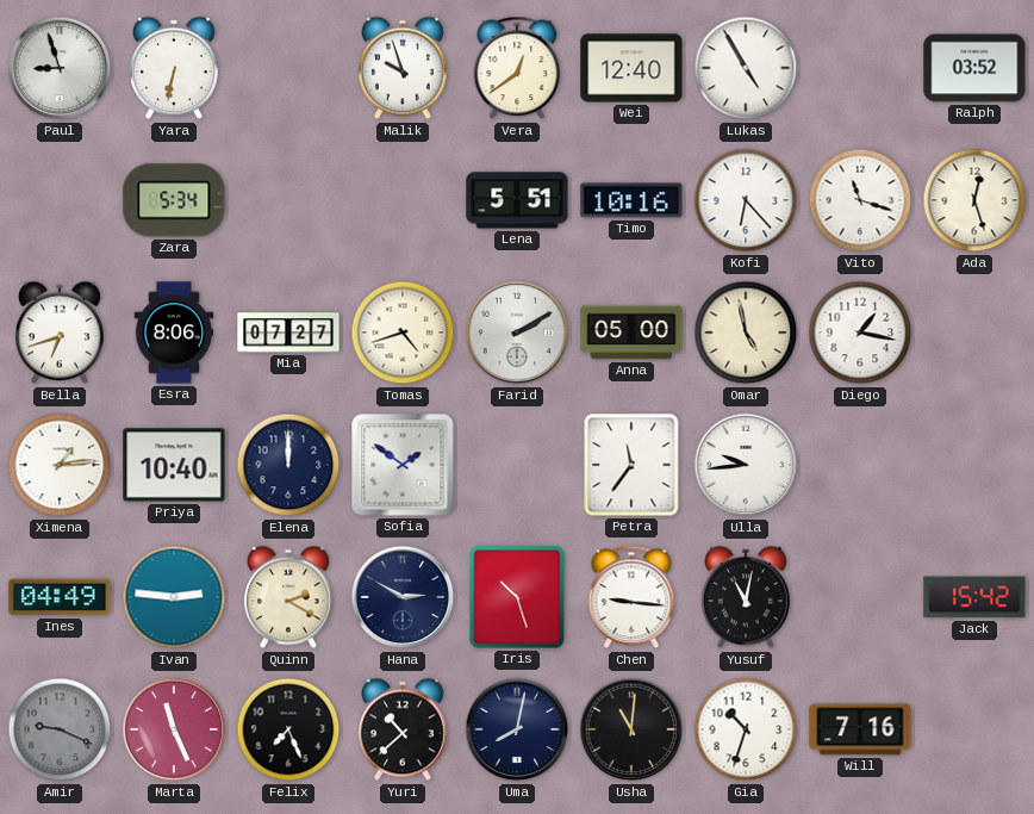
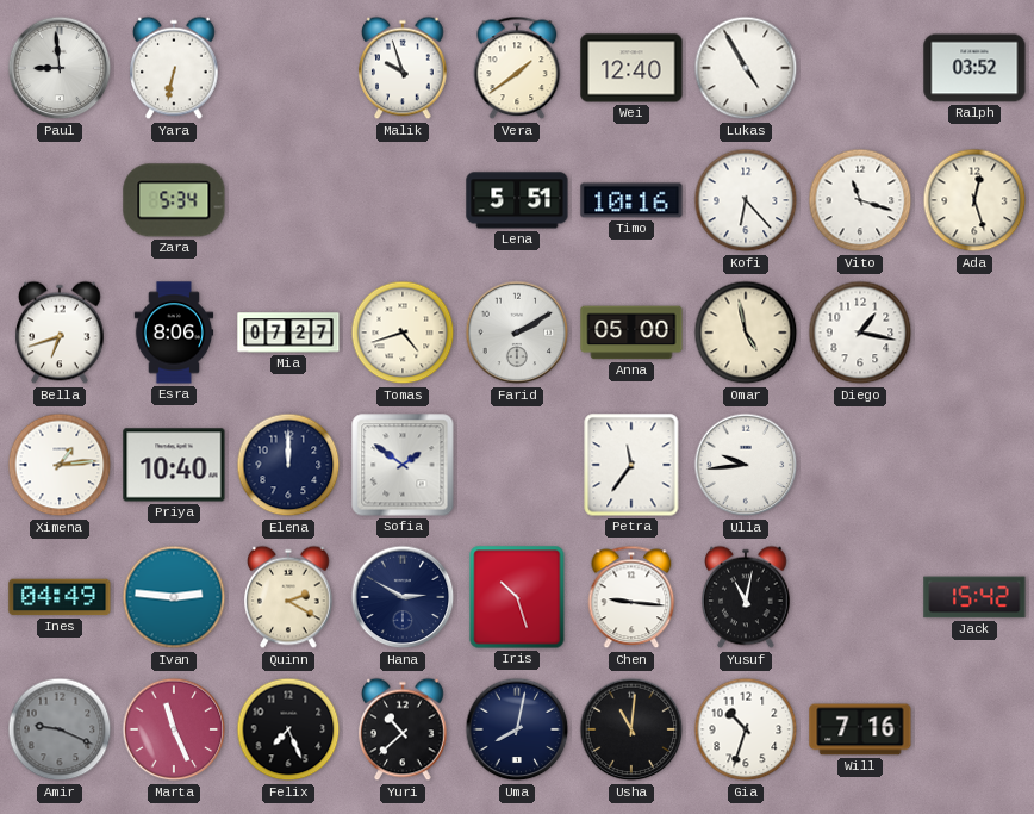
Paul: 8:57 -> 8:59 (60, 68)
Vera: 12:39 -> 1:39 (517, 68)
